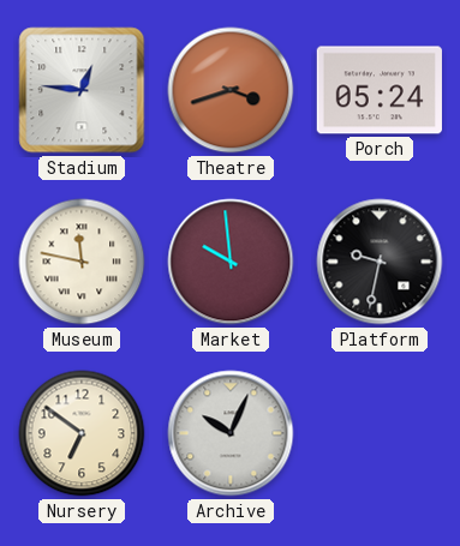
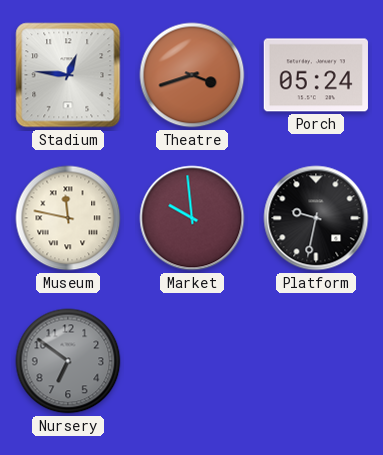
Nursery dial: cream -> grey (68, 361)
Archive: 10:04 -> none (231, 433)
